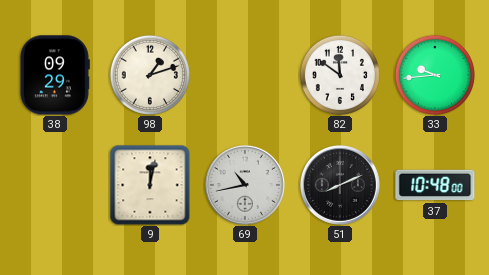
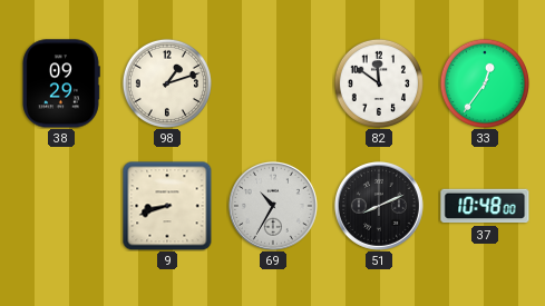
33: 9:44 -> 12:36 (485, 83)
9: 12:02 -> 8:42 (167, 206)
69: 10:43 -> 10:35 (273, 206)
